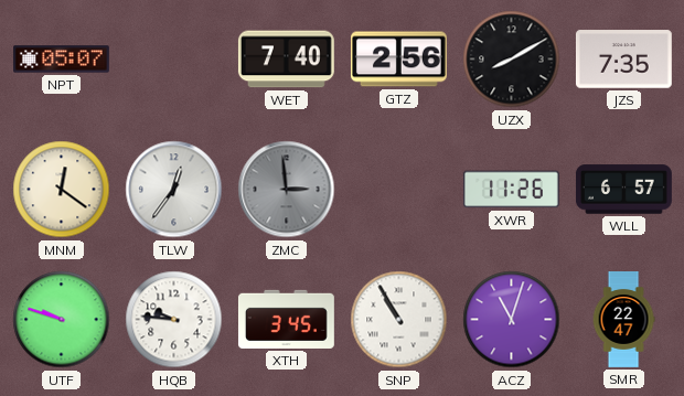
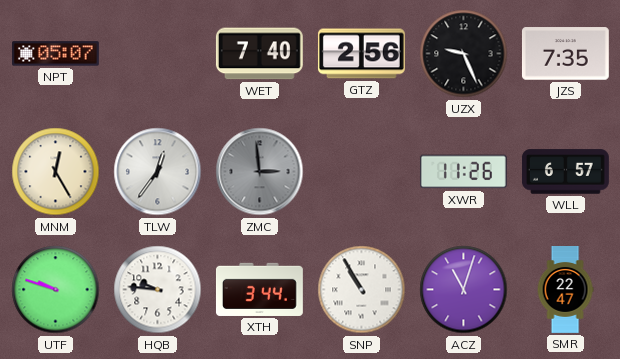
UZX: 8:10 -> 9:26 (464, 54)
MNM: 12:21 -> 12:25 (56, 172)
XTH: 3:45 -> 3:44 (259, 289)
